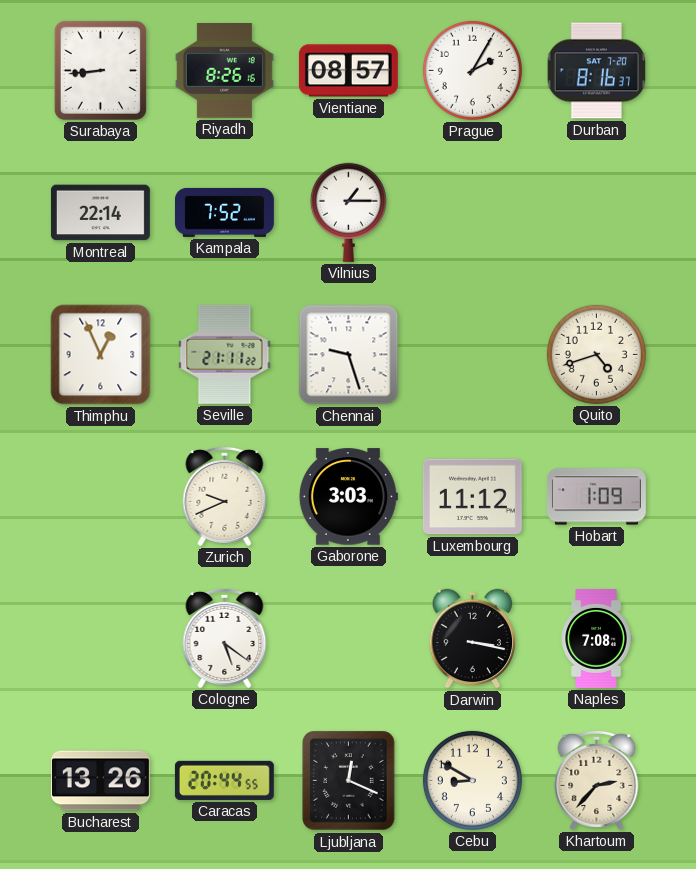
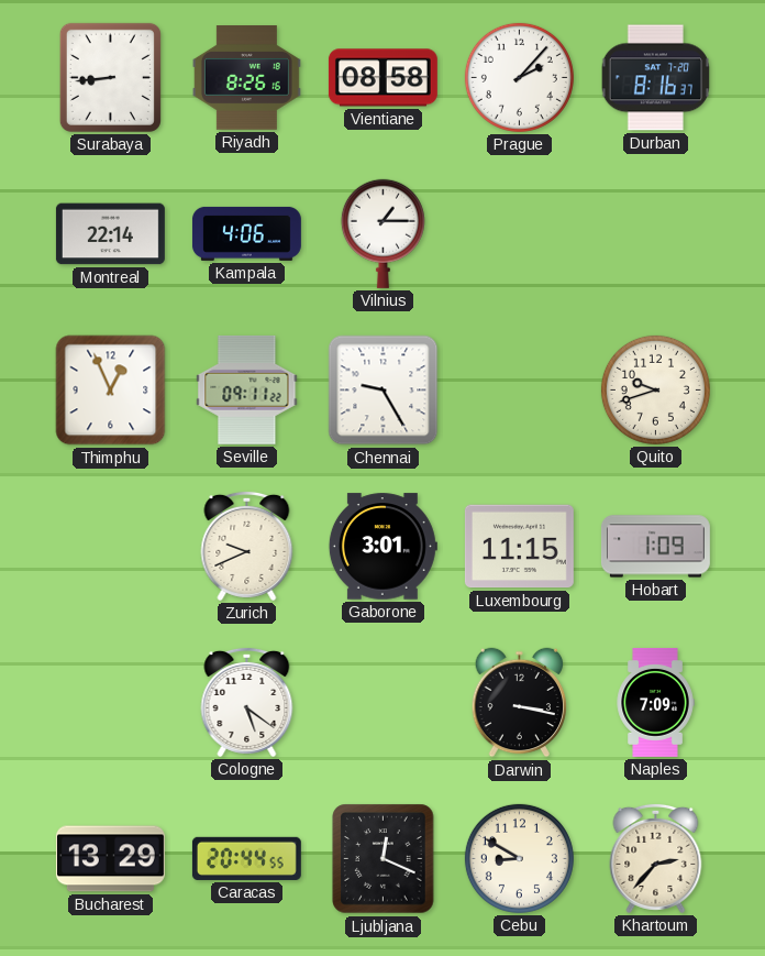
Vientiane: 08:57 -> 08:58 (382, 78)
Prague: 2:05 -> 2:07 (519, 77)
Kampala: 7:52 -> 4:06 (246, 233)
Seville: 21:11 -> 09:11 (247, 389)
Chennai: 9:27 -> 9:25 (384, 391)
Quito: 4:42 -> 9:42 (655, 389)
Gaborone: 3:03 -> 3:01 (382, 547)
Luxembourg: 11:12 -> 11:15 (519, 547)
Naples: 7:08 -> 7:09 (655, 702)
Bucharest: 13:26 -> 13:29 (110, 859)
